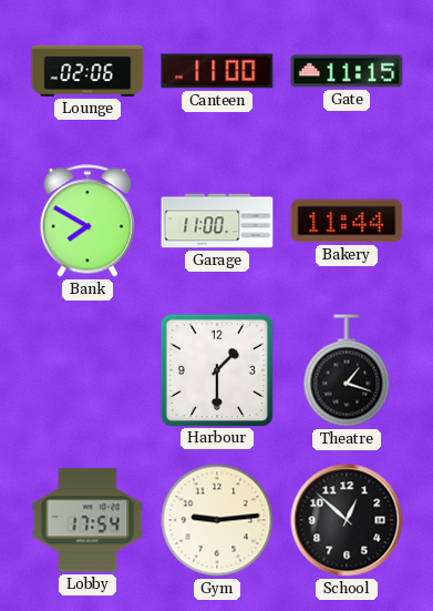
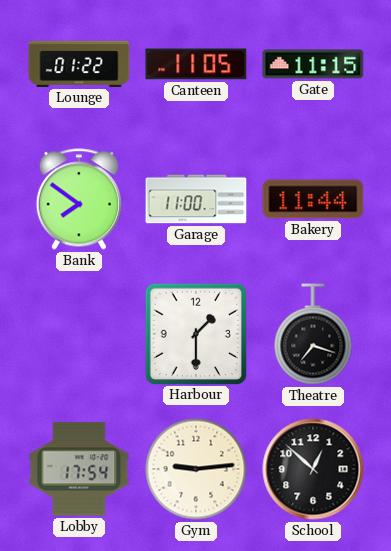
Lounge: 02:06 -> 01:22 (79, 64)
Canteen: 11:00 -> 11:05 (196, 64)
Bank: 7:50 -> 7:51 (79, 199)
Theatre: 1:18 -> 7:18 (313, 334)
